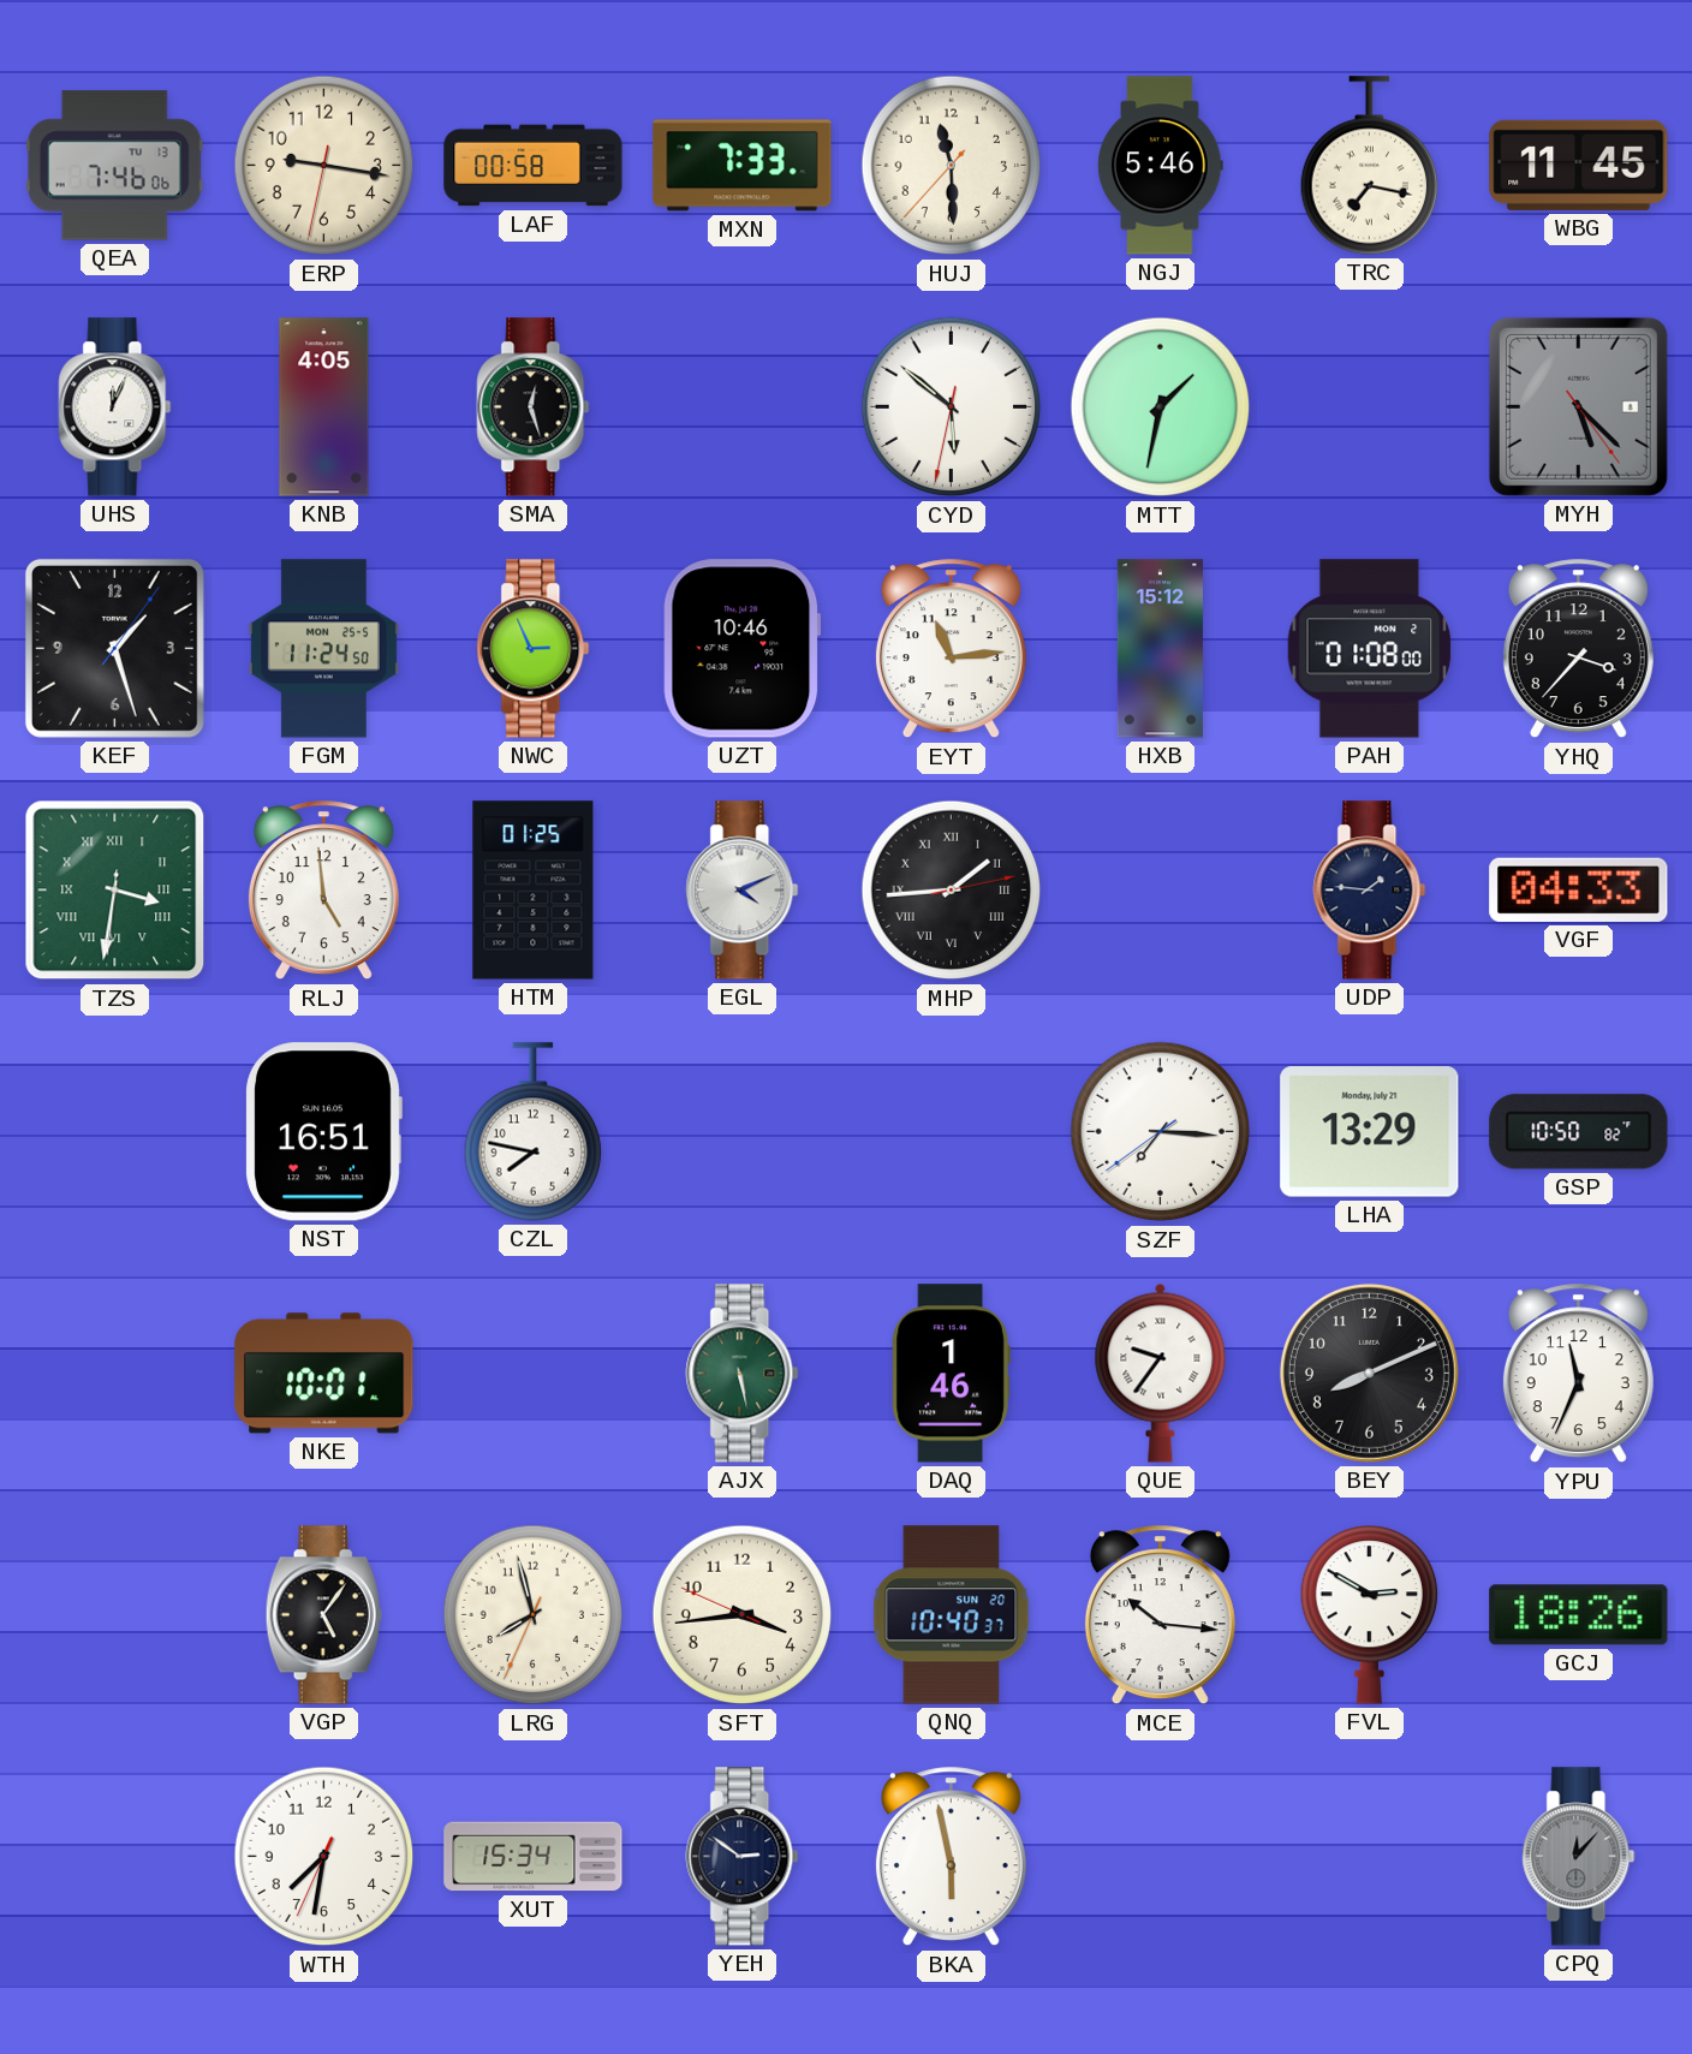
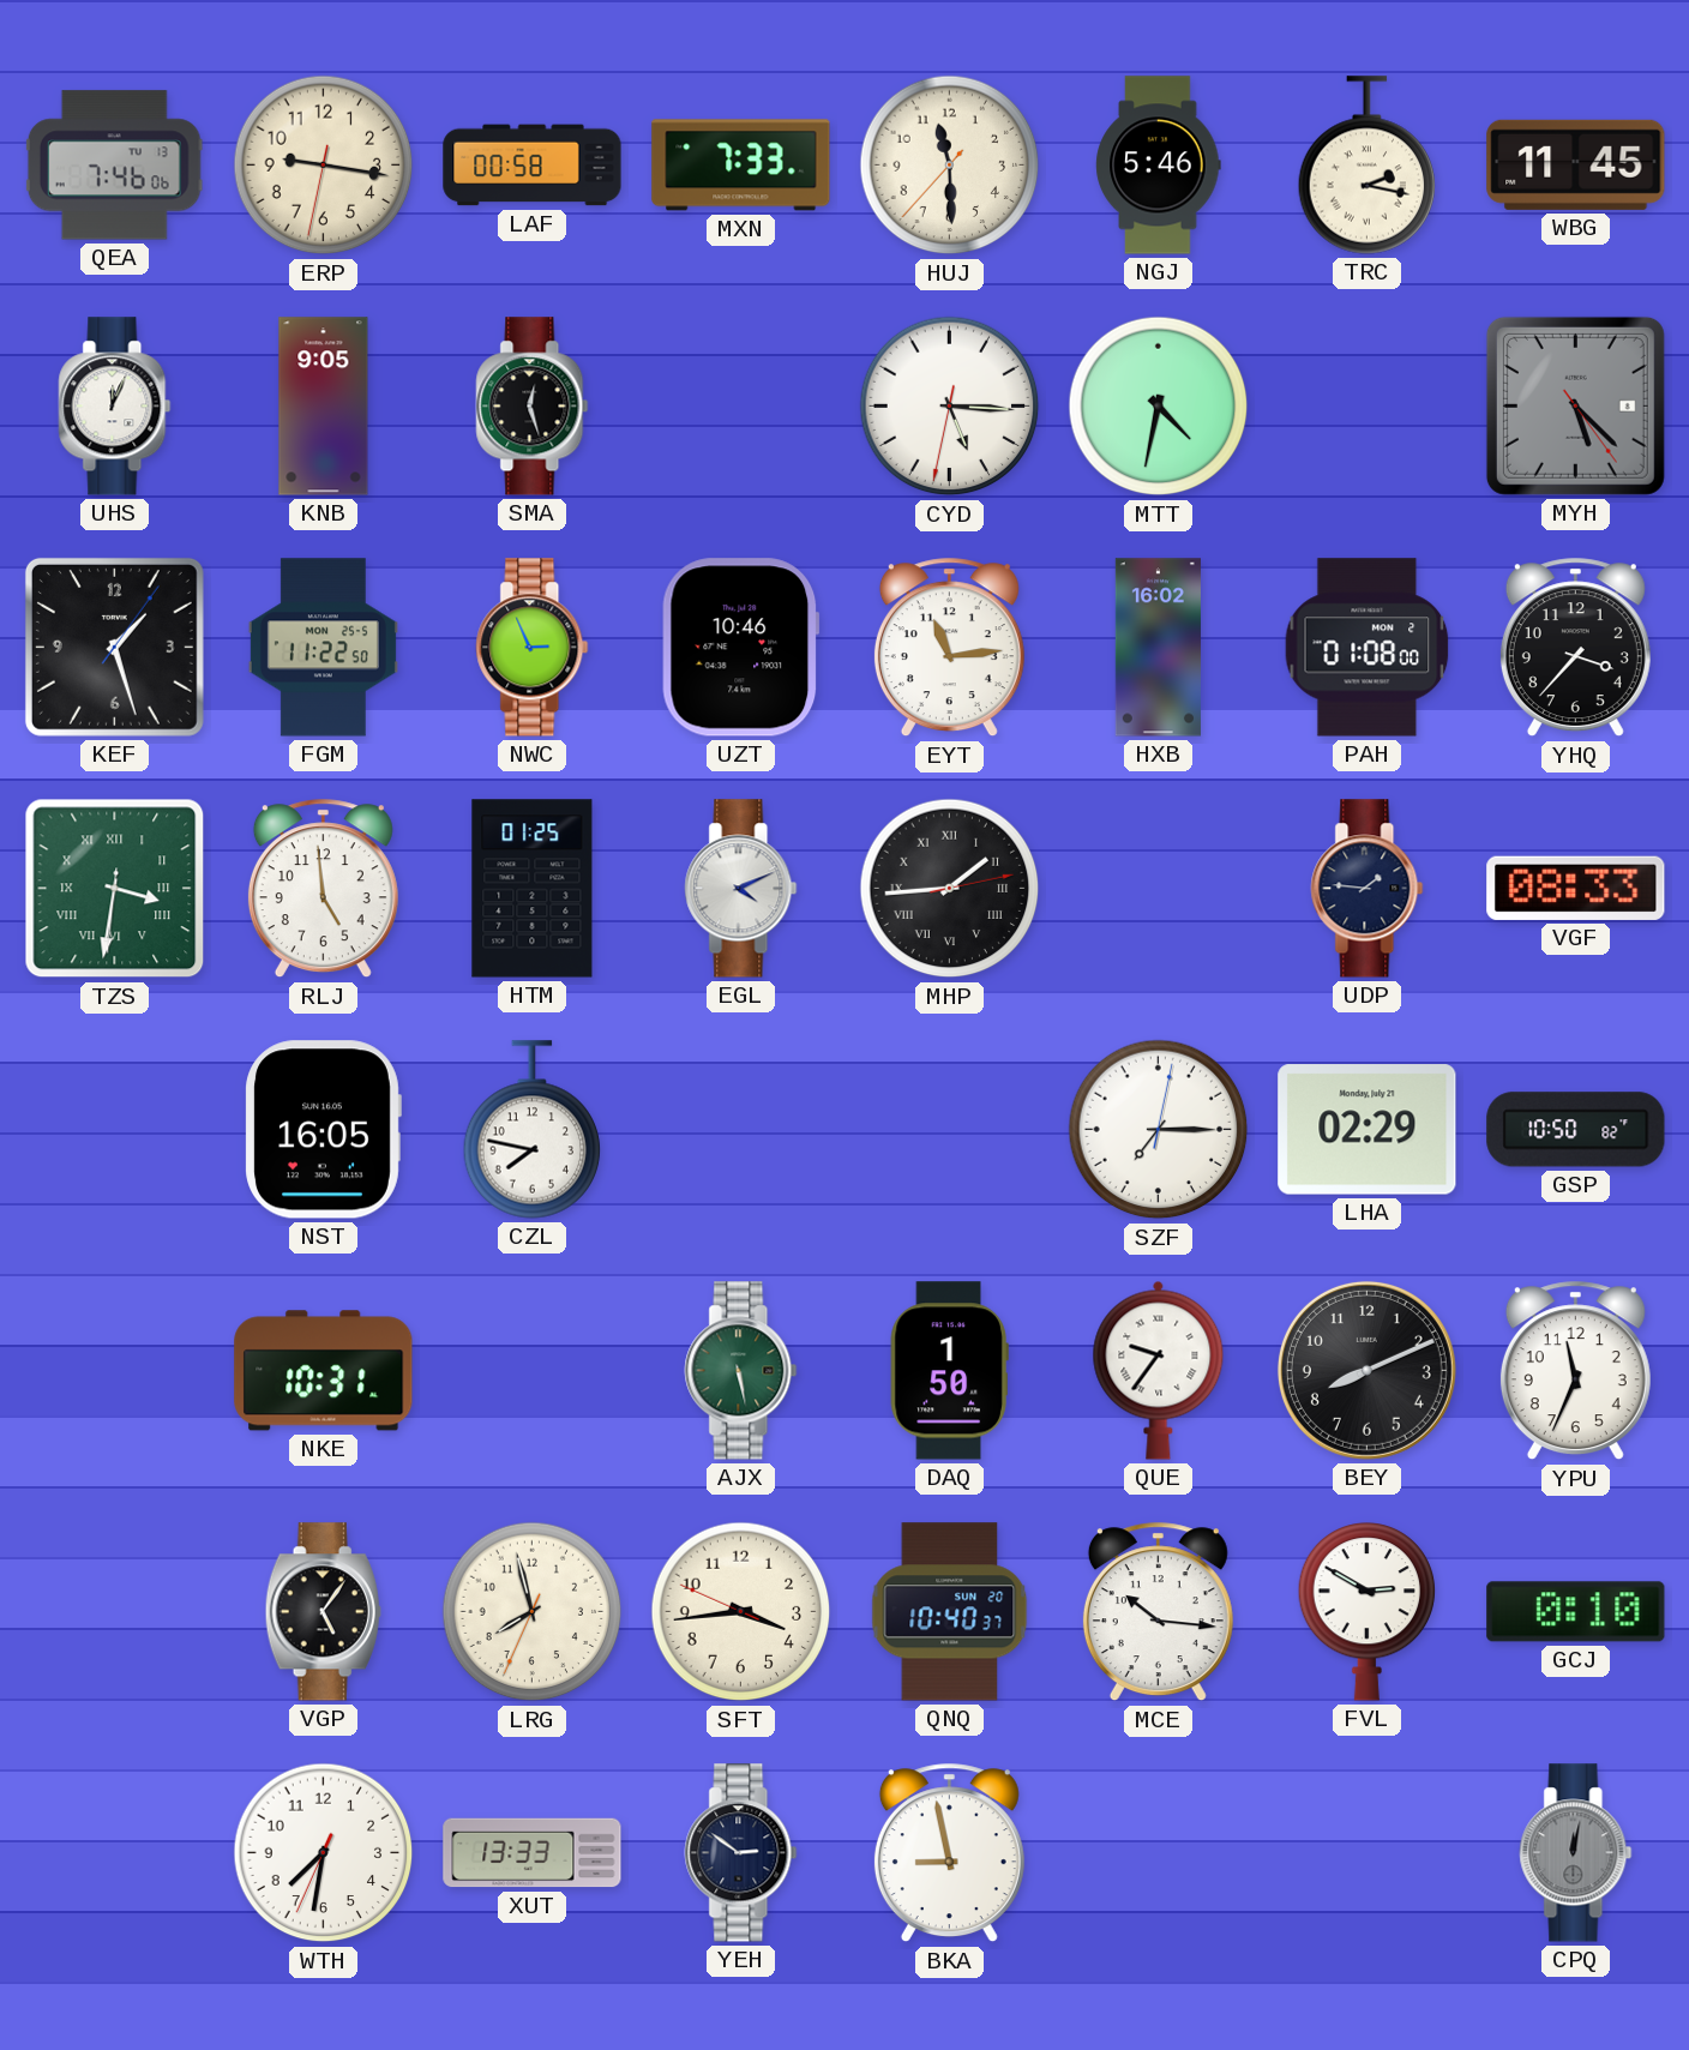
TRC: 7:17 -> 2:17 (1368, 166)
KNB: 4:05 -> 9:05 (324, 407)
CYD: 5:51 -> 5:15 (950, 407)
MTT: 1:32 -> 4:32 (1159, 407)
FGM: 11:24 -> 11:22 (323, 648)
HXB: 15:12 -> 16:02 (1158, 648)
VGF: 04:33 -> 08:33 (1576, 888)
NST: 16:51 -> 16:05 (323, 1130)
SZF: 7:15:39 -> 7:15:02 (1159, 1130)
LHA: 13:29 -> 02:29 (1368, 1130)
NKE: 10:01 -> 10:31 (324, 1371)
DAQ: 1:46 -> 1:50 (949, 1371)
GCJ: 18:26 -> 0:10 (1576, 1612)
XUT: 15:34 -> 13:33 (533, 1853)
BKA: 5:58 -> 8:58 (949, 1853)
CPQ: 12:07 -> 12:02 (1576, 1853)
